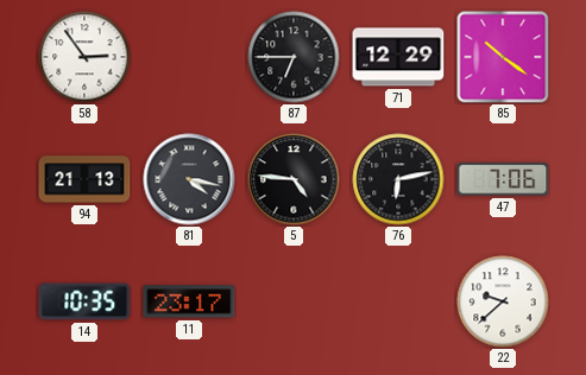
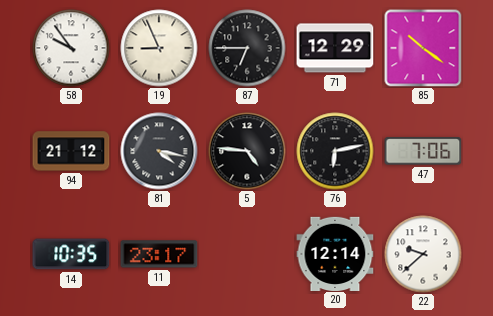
58: 2:54 -> 9:54 (71, 48)
19: none -> 8:56 (159, 48)
94: 21:13 -> 21:12 (71, 151)
20: none -> 12:14 (335, 253)
